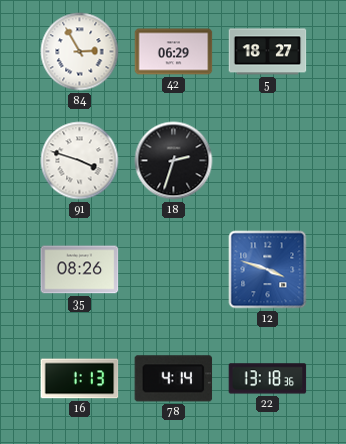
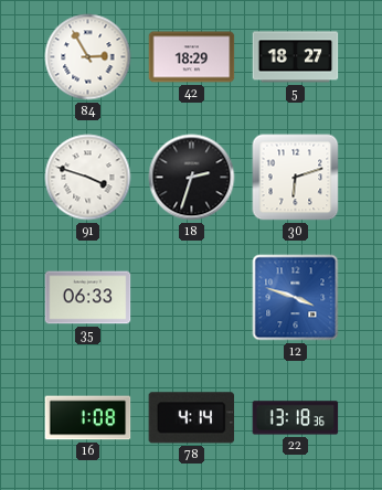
42: 06:29 -> 18:29 (192, 57)
30: none -> 6:12 (296, 178)
35: 08:26 -> 06:33 (88, 298)
16: 1:13 -> 1:08 (88, 418)
